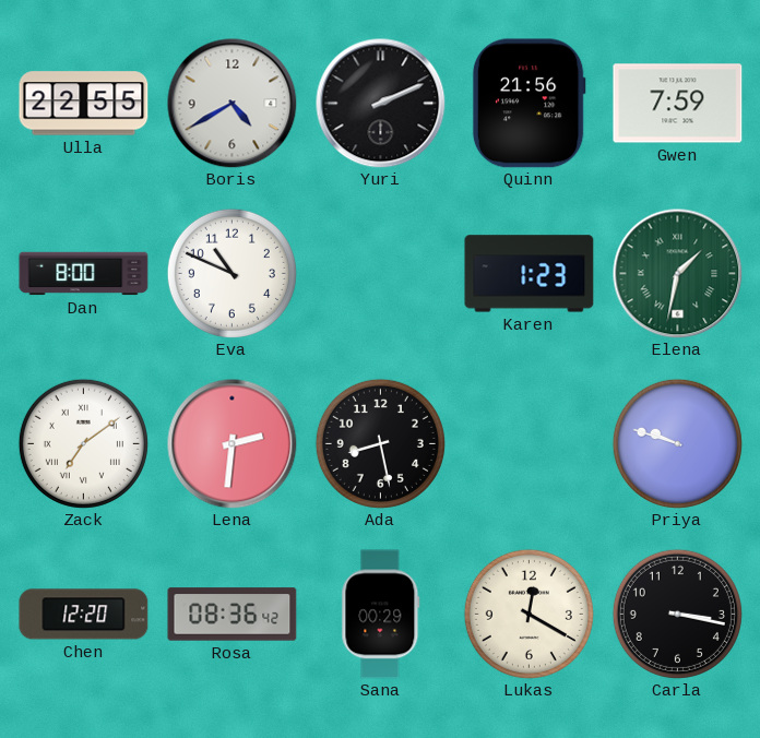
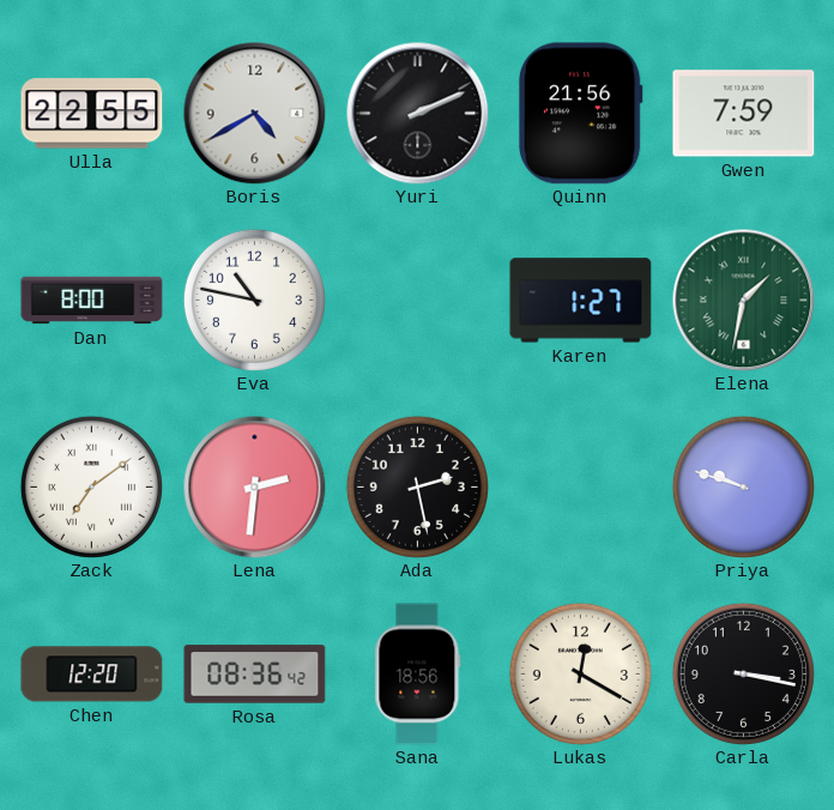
Eva: 10:49 -> 10:47 (254, 300)
Karen: 1:23 -> 1:27 (581, 301)
Ada: 8:28 -> 2:28 (417, 486)
Sana: 00:29 -> 18:56 (418, 675)
